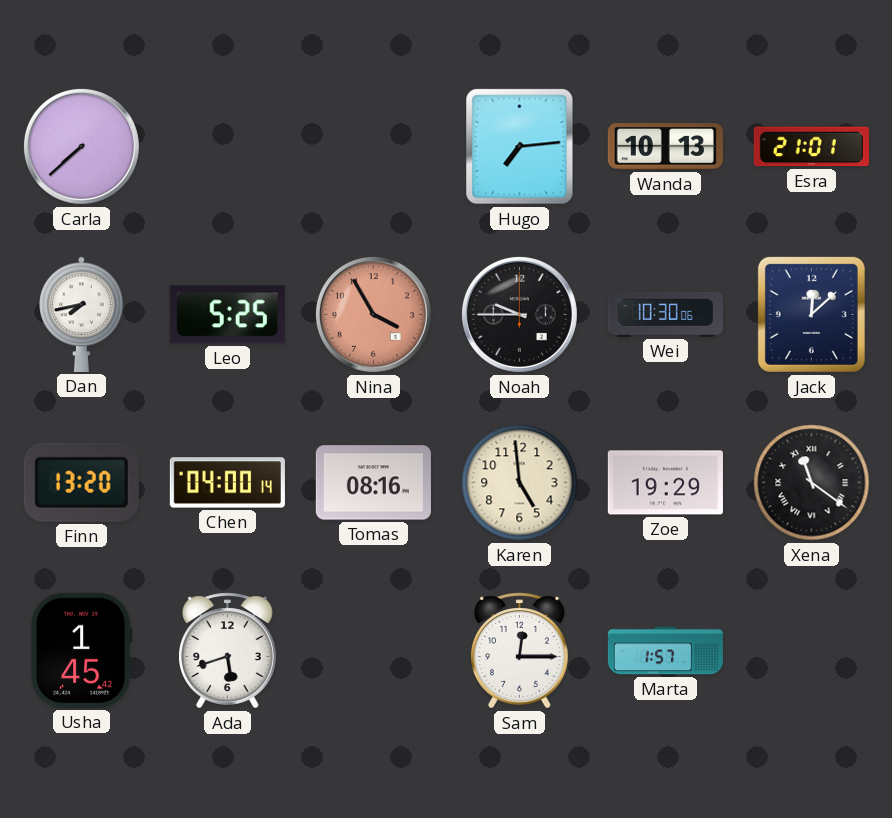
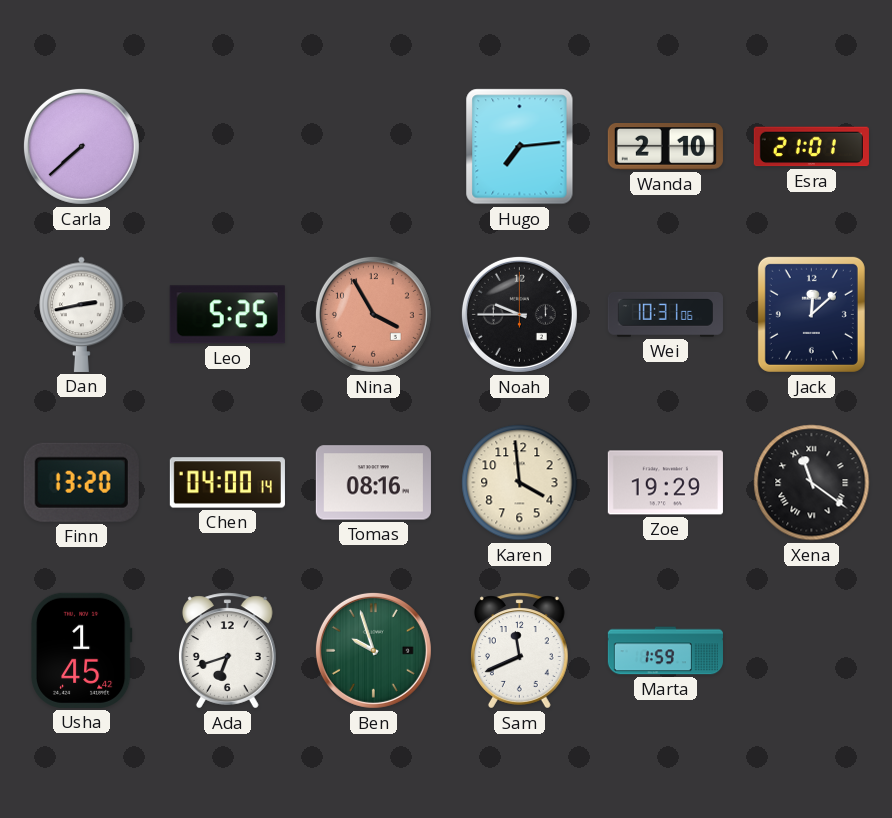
Wanda: 10:13 -> 2:10 (665, 147)
Dan: 7:43 -> 2:43 (82, 314)
Wei: 10:30 -> 10:31 (665, 315)
Karen: 4:59 -> 3:59 (520, 483)
Ada: 5:42 -> 6:42 (227, 651)
Ben: none -> 9:57 (373, 650)
Sam: 12:15 -> 11:41 (519, 651)
Marta: 1:57 -> 1:59 (665, 651)
